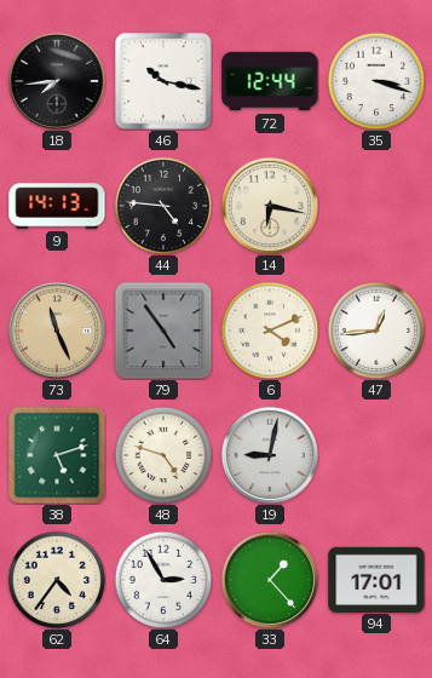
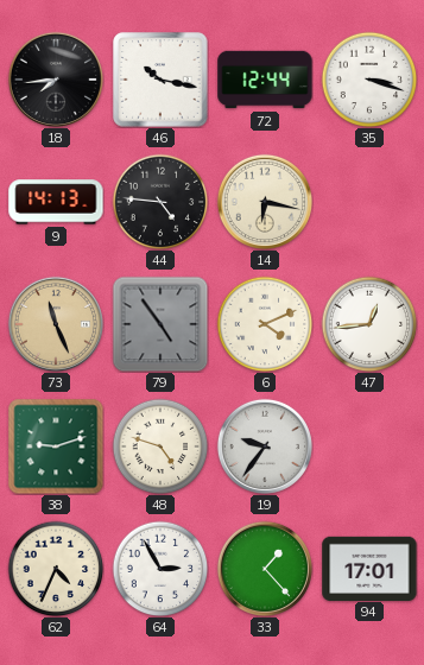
38: 5:12 -> 9:12 (56, 446)
19: 9:02 -> 9:36 (265, 446)
62: 4:36 -> 4:34 (56, 569)
